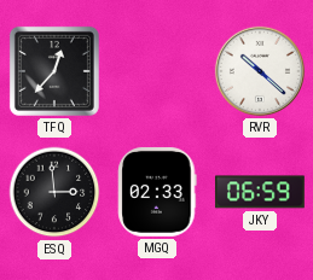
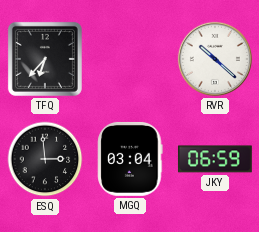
TFQ: 12:37 -> 6:37 (45, 59)
MGQ: 02:33 -> 03:04 (130, 159)
